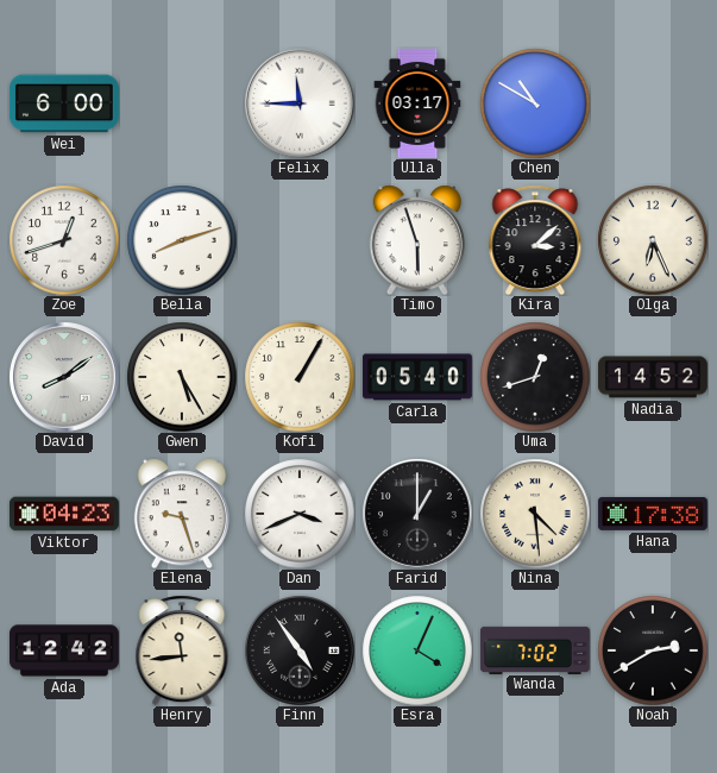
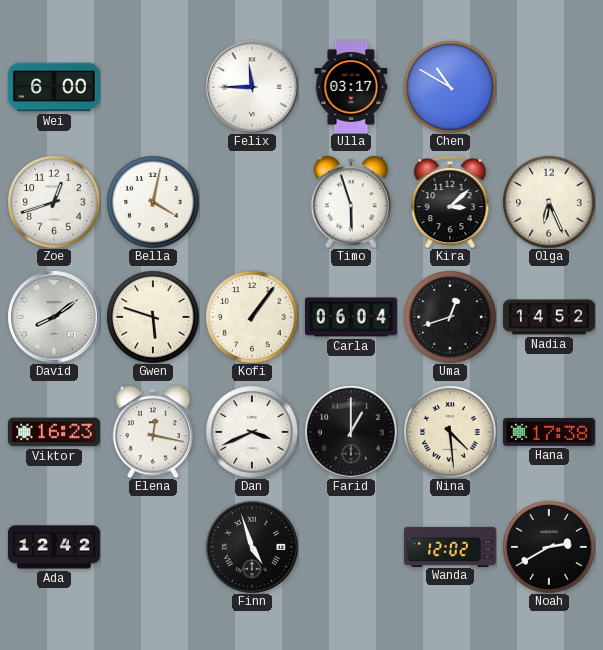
Bella: 8:12 -> 4:02 (153, 202)
Gwen: 5:25 -> 5:48 (153, 317)
Kofi: 1:05 -> 1:06 (252, 317)
Carla: 05:40 -> 06:04 (351, 317)
Viktor: 04:23 -> 16:23 (54, 432)
Elena: 9:27 -> 12:17 (152, 432)
Henry: 11:44 -> none (182, 651)
Finn: 4:54 -> 4:57 (252, 547)
Esra: 4:04 -> none (417, 651)
Wanda: 7:02 -> 12:02 (450, 546)
